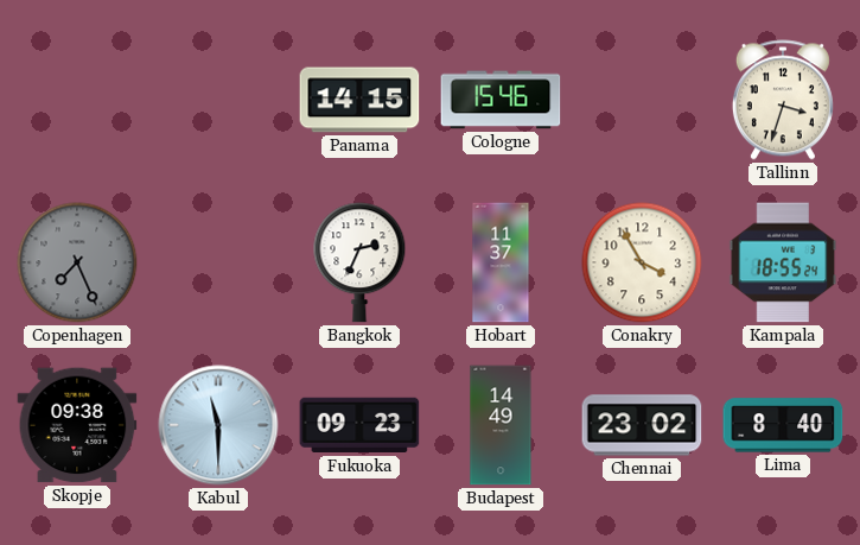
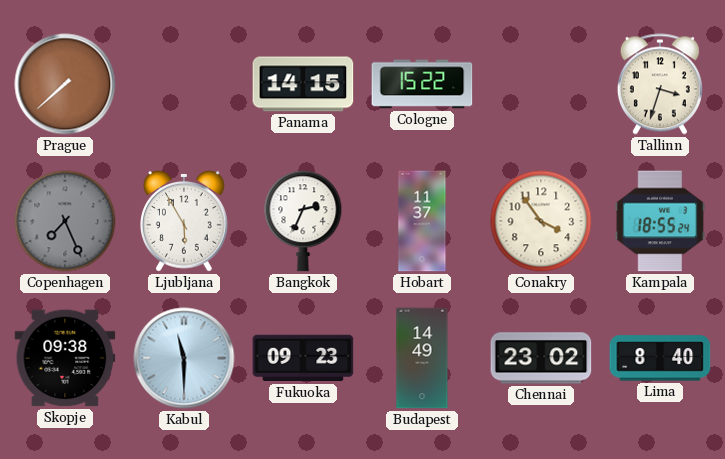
Prague: none -> 7:38 (65, 84)
Cologne: 15:46 -> 15:22 (422, 84)
Ljubljana: none -> 5:55 (185, 221)
Conakry: 3:55 -> 3:54 (541, 221)
